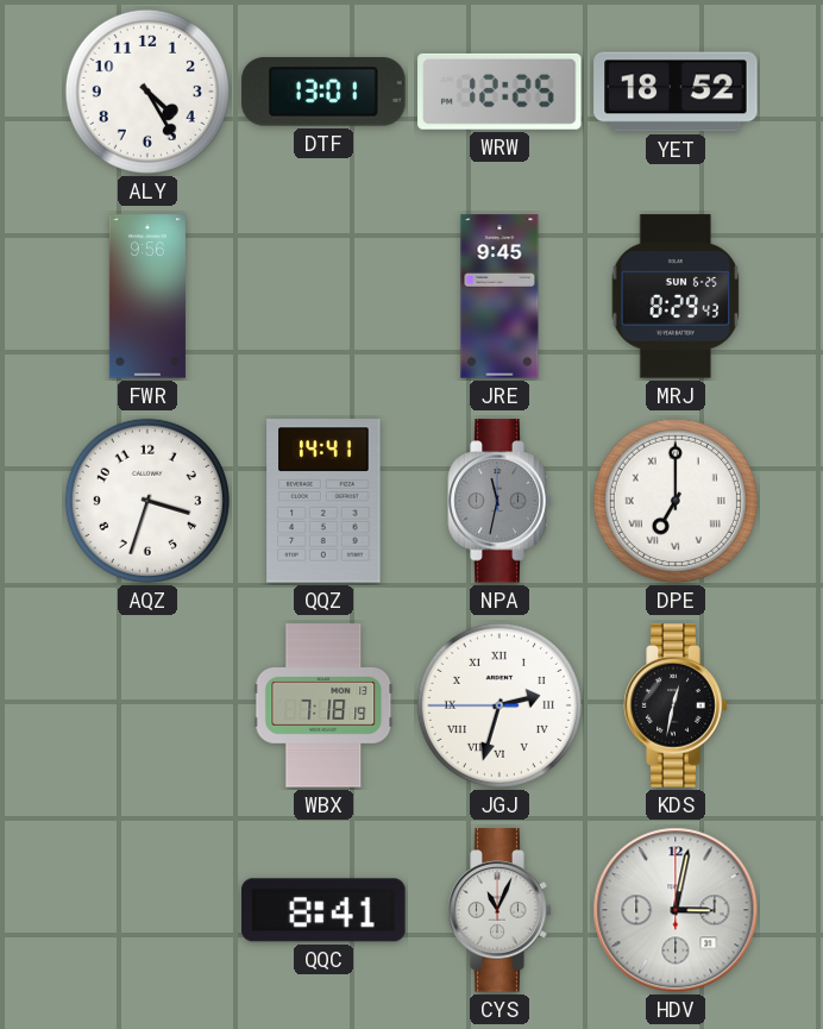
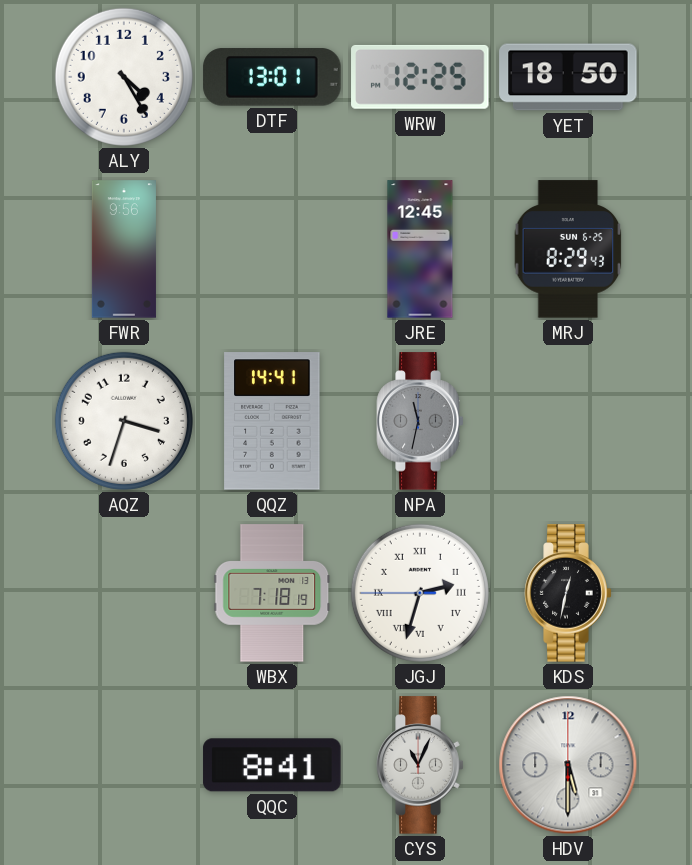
YET: 18:52 -> 18:50 (568, 77)
JRE: 9:45 -> 12:45 (420, 249)
DPE: 7:00 -> none (676, 501)
HDV: 3:02 -> 5:30 (568, 765)
